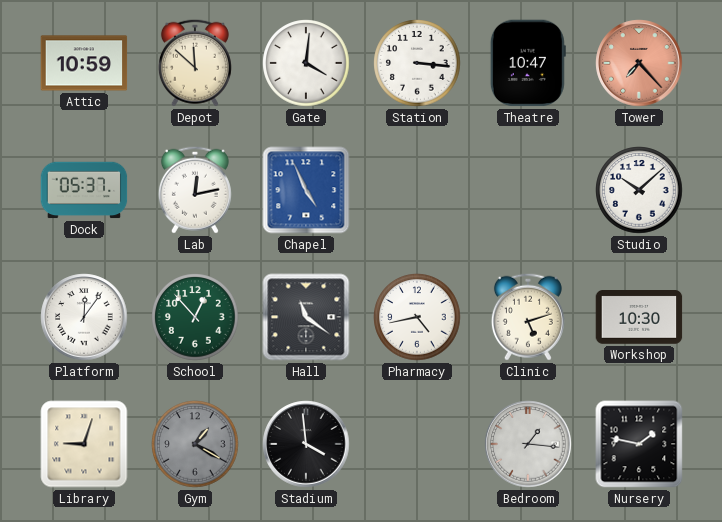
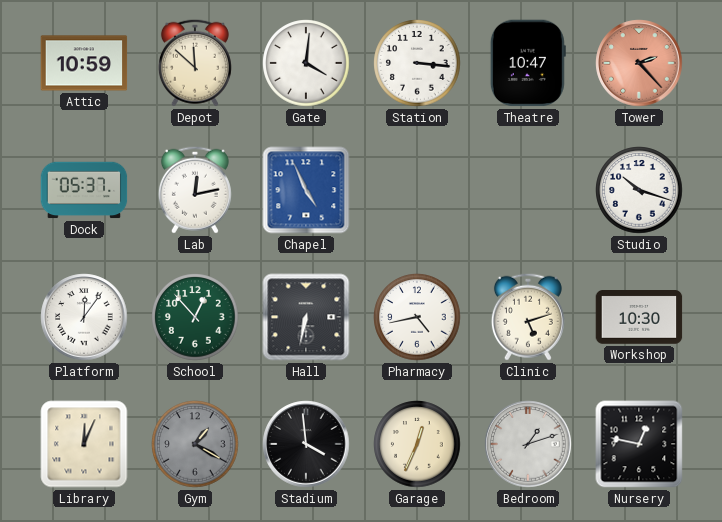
Tower: 7:23 -> 2:23 (639, 63)
Studio: 10:08 -> 10:18 (639, 190)
Hall: 11:21 -> 6:32 (306, 317)
Library: 9:03 -> 12:04 (84, 444)
Garage: none -> 12:34 (417, 444)
Bedroom: 1:16 -> 1:12 (528, 444)
Nursery: 1:47 -> 12:47 (639, 444)
